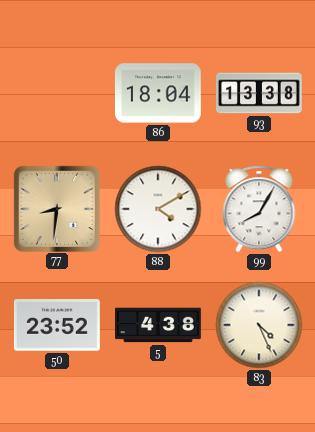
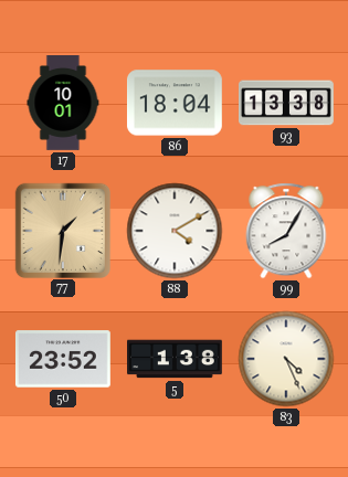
17: none -> 10:01 (63, 104)
77: 8:31 -> 1:31 (62, 230)
5: 4:38 -> 1:38 (176, 359)
